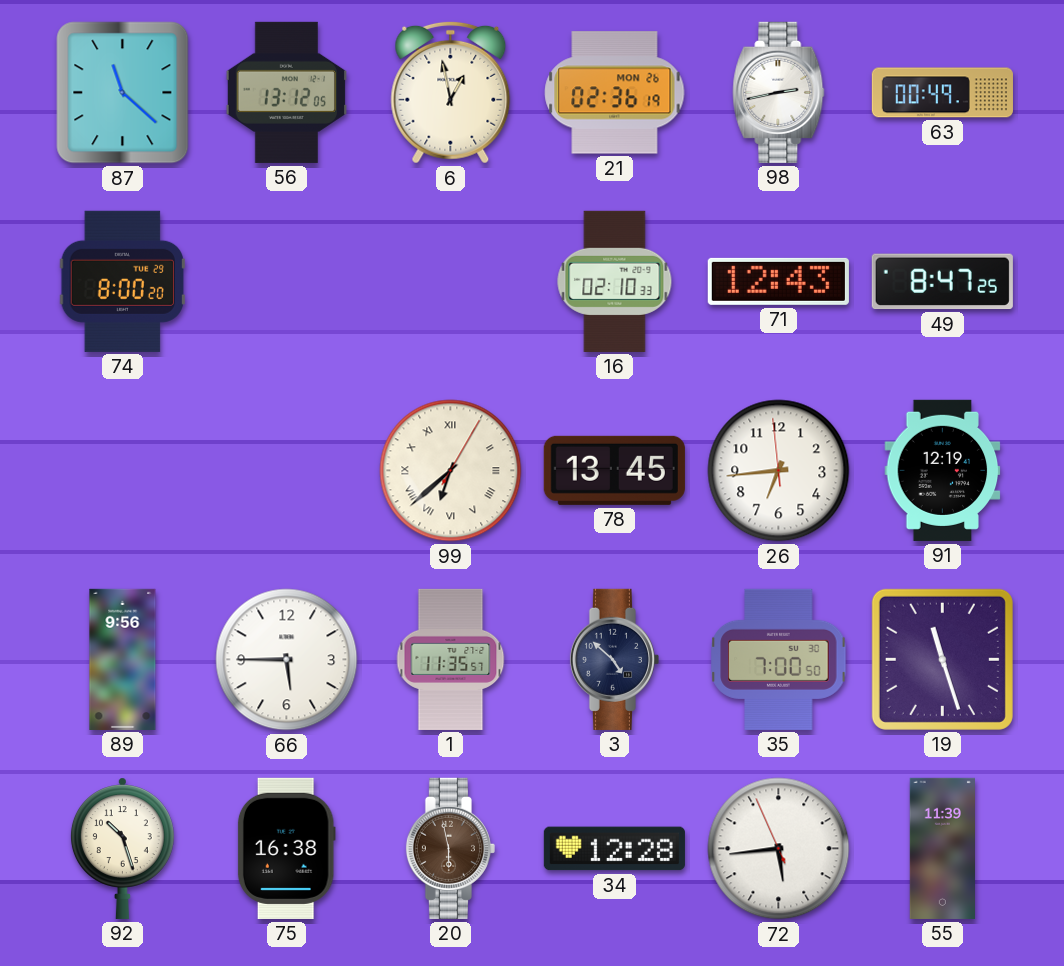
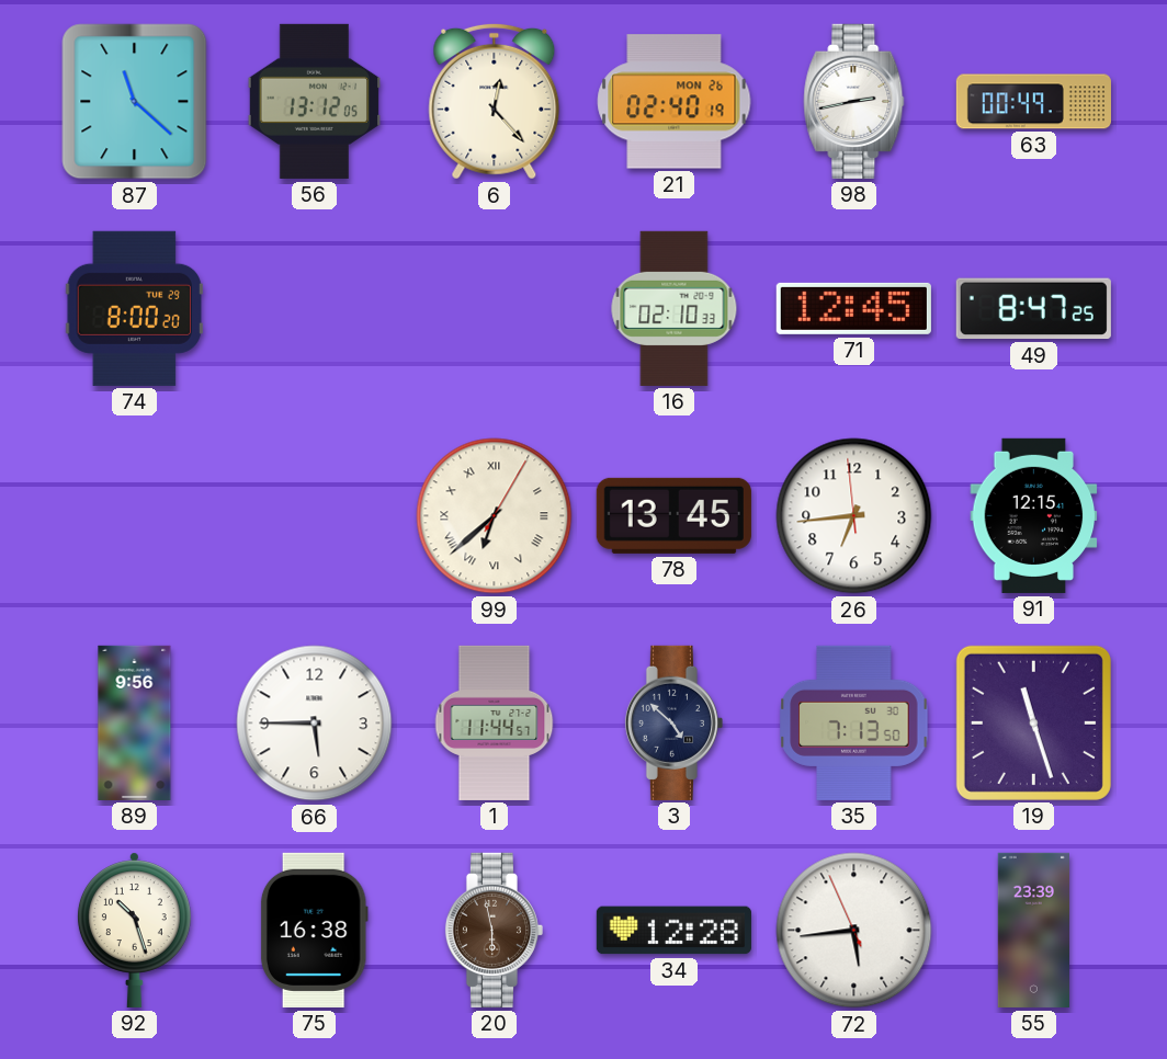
6: 12:58 -> 12:23 (495, 101)
21: 02:36 -> 02:40 (675, 102)
71: 12:43 -> 12:45 (853, 308)
91: 12:19 -> 12:15 (1034, 515)
1: 11:35 -> 11:44 (495, 722)
35: 7:00 -> 7:13 (854, 722)
55: 11:39 -> 23:39 (1033, 930)
